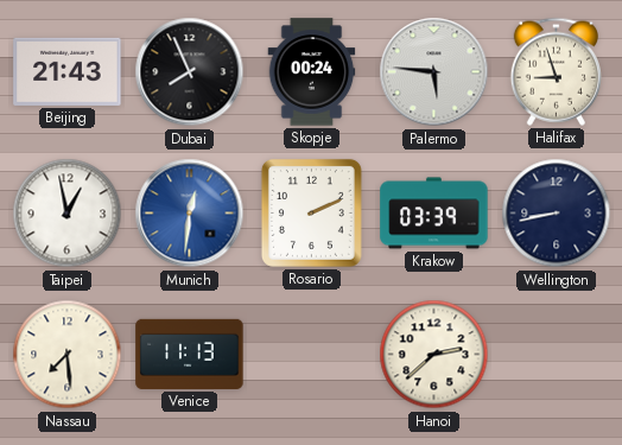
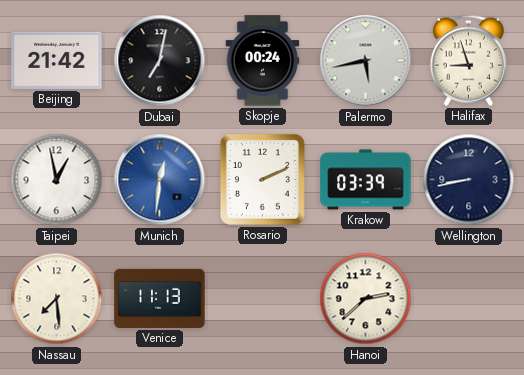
Beijing: 21:43 -> 21:42 (57, 60)
Dubai: 7:56 -> 7:02 (160, 61)
Palermo: 5:46 -> 5:43 (366, 61)
